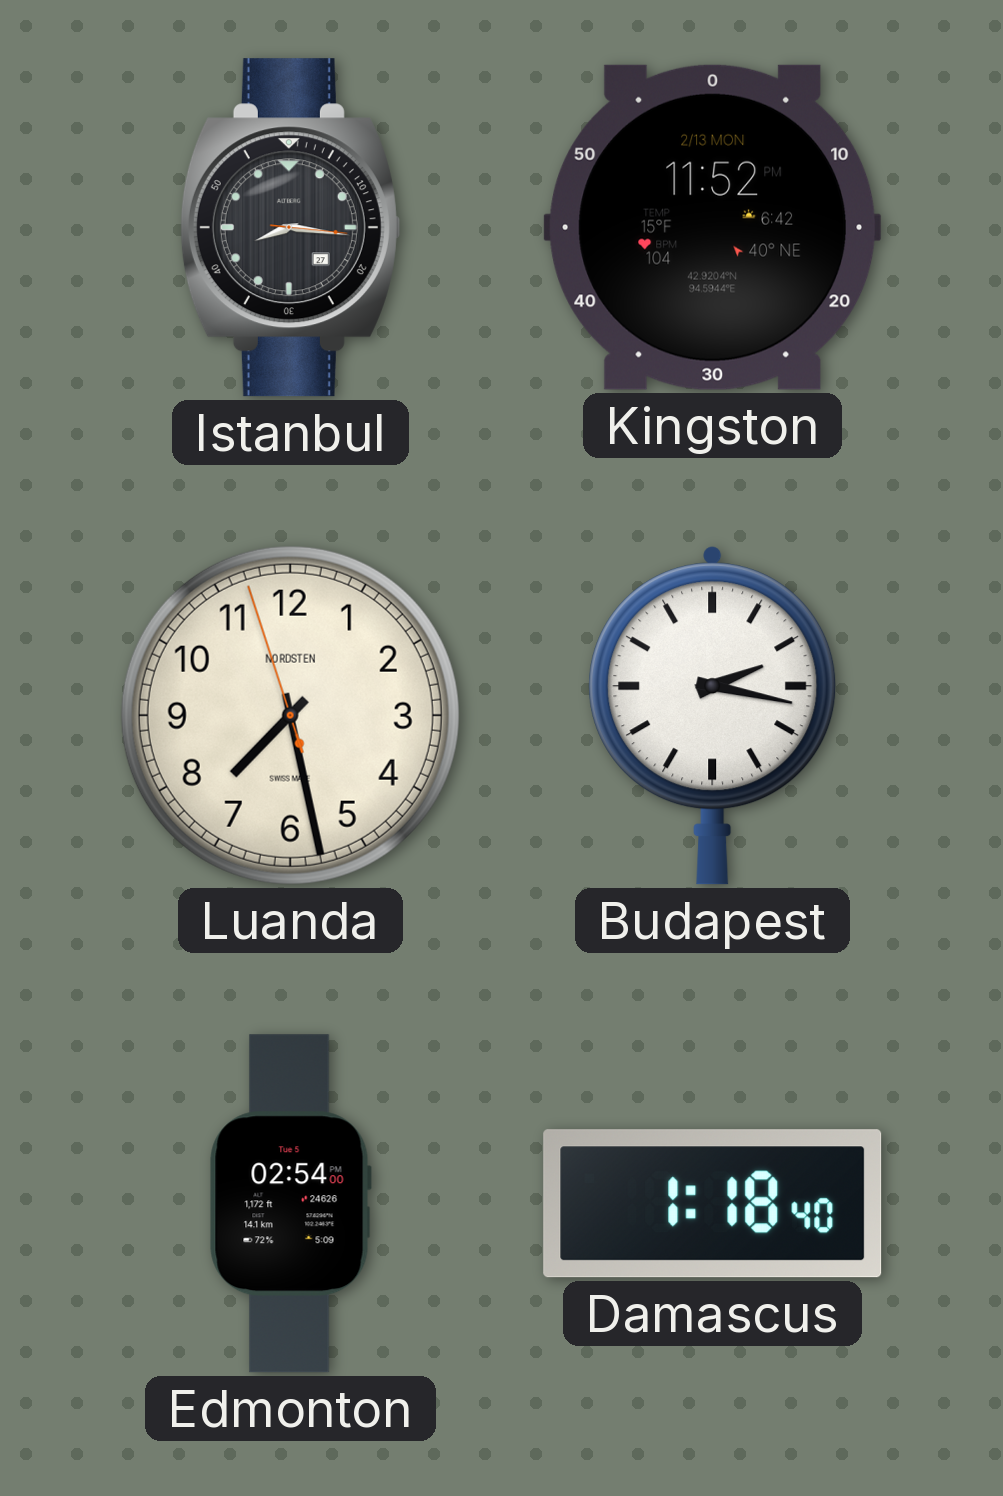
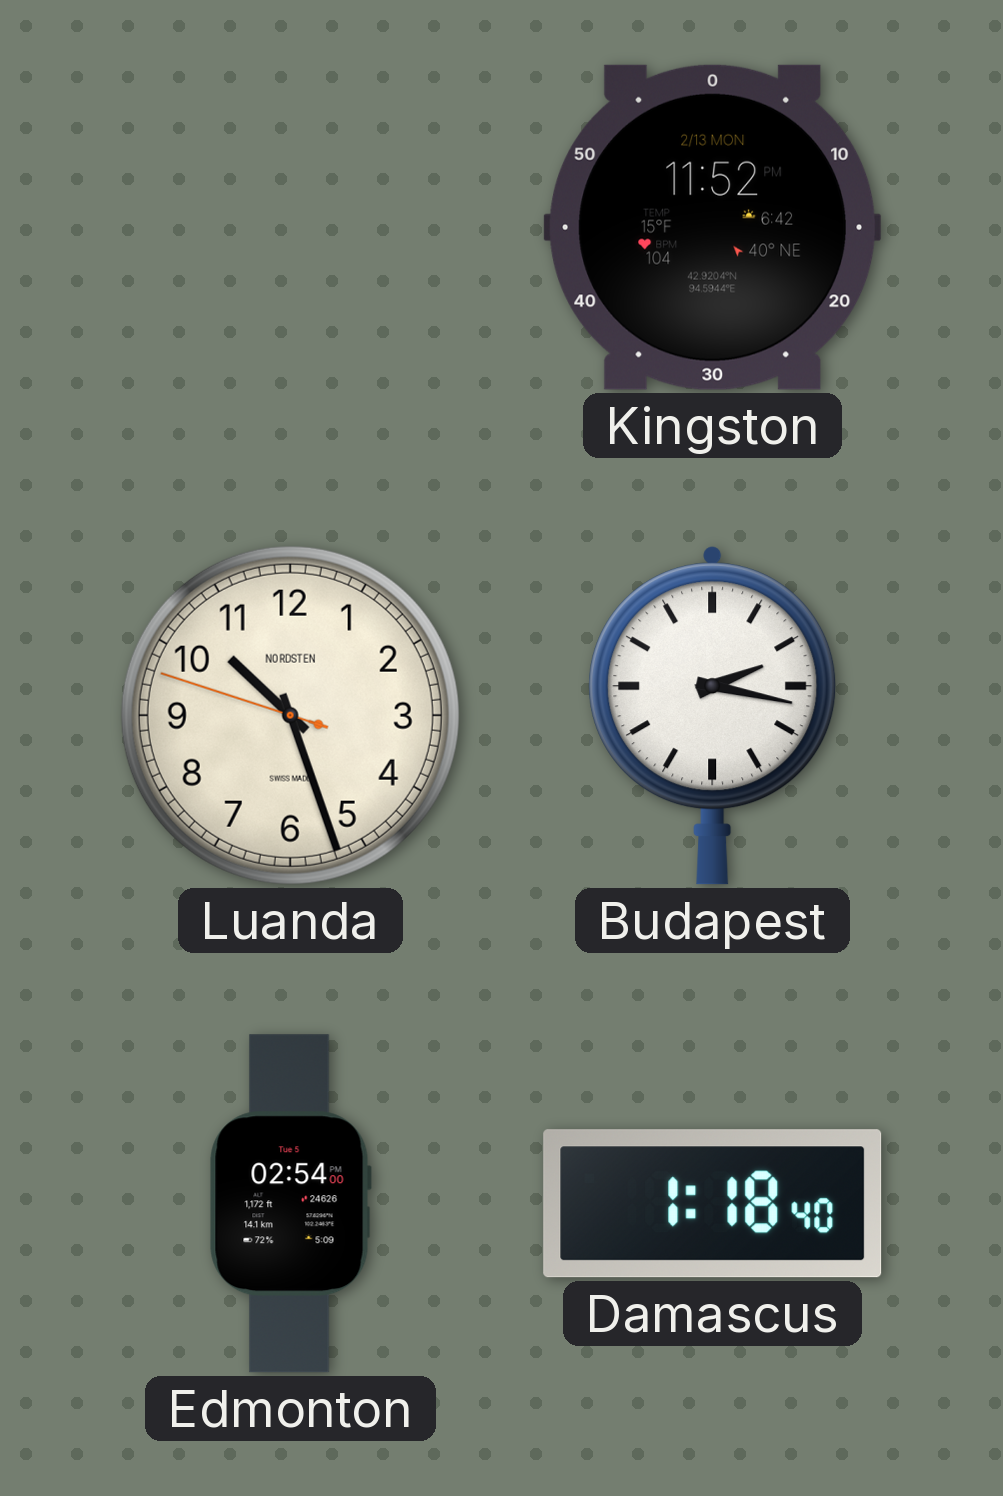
Istanbul: 8:16 -> none (290, 228)
Luanda: 7:27 -> 10:26 (290, 715)
